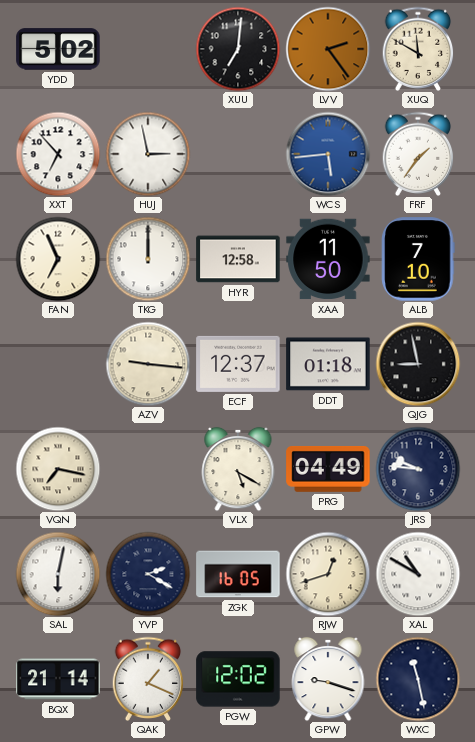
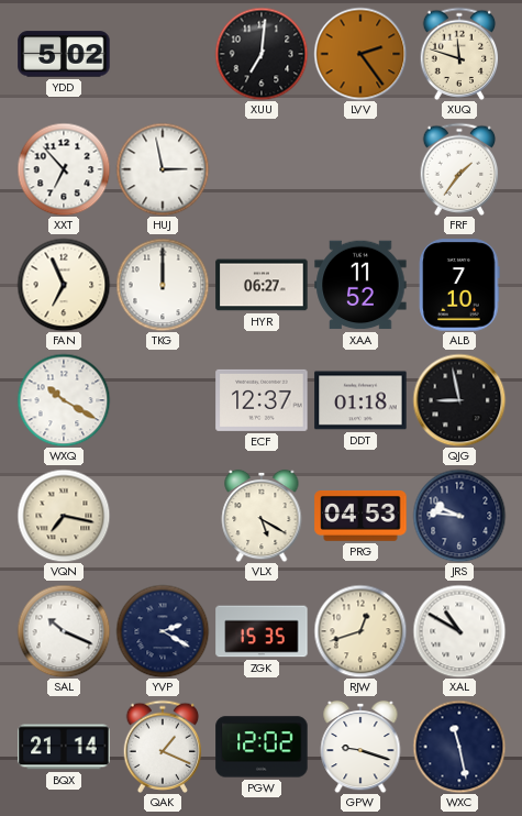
XUQ: 11:50 -> 11:48 (459, 53)
WCS: 5:44 -> none (328, 154)
HYR: 12:58 -> 06:27 (262, 285)
XAA: 11:50 -> 11:52 (360, 285)
WXQ: none -> 10:20 (64, 400)
AZV: 9:16 -> none (148, 364)
PRG: 04:49 -> 04:53 (360, 517)
SAL: 6:02 -> 10:19 (64, 631)
ZGK: 16:05 -> 15:35 (262, 631)
